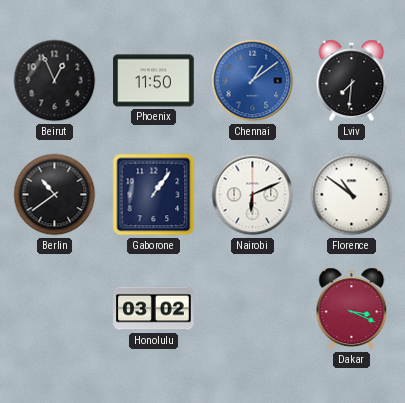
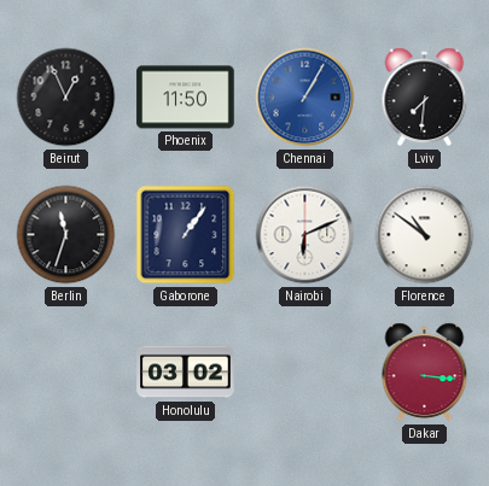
Chennai: 1:09 -> 1:05 (305, 98)
Berlin: 10:39 -> 11:33 (66, 235)
Dakar: 3:19 -> 3:16 (425, 373)
